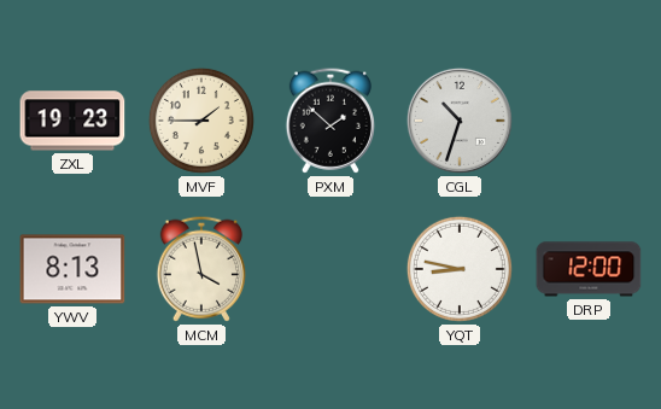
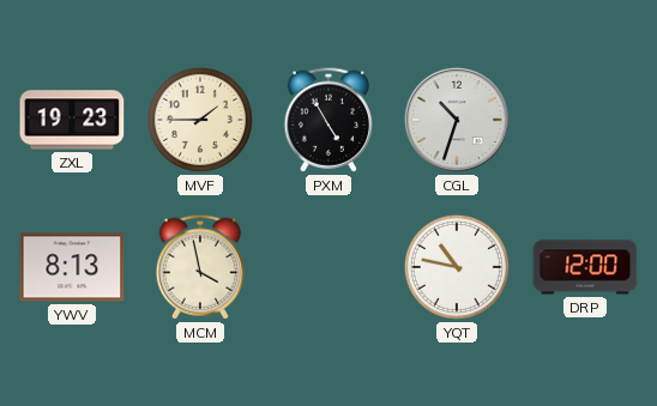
PXM: 1:52 -> 4:55 (327, 120)
YQT: 8:47 -> 10:47 (457, 267)
